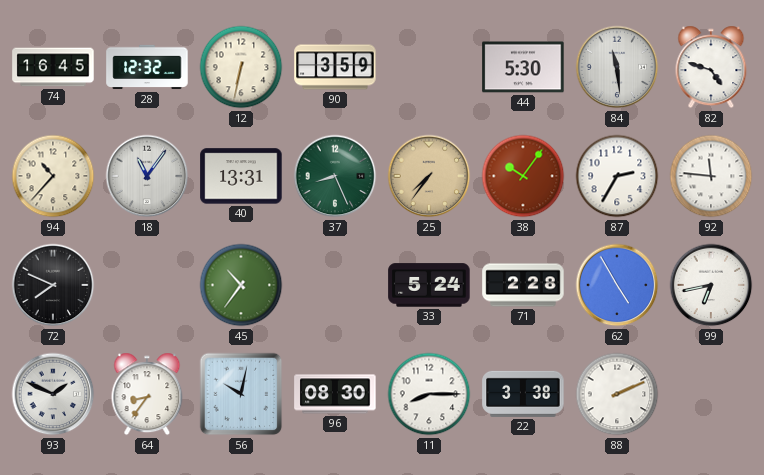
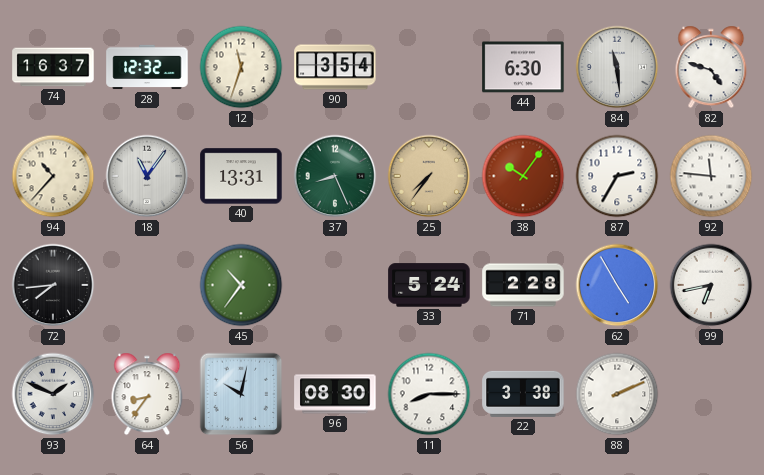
74: 16:45 -> 16:37 (53, 67)
12: 6:32 -> 11:33 (241, 67)
90: 3:59 -> 3:54 (335, 67)
44: 5:30 -> 6:30 (523, 67)
72: 7:49 -> 7:44 (53, 285)
